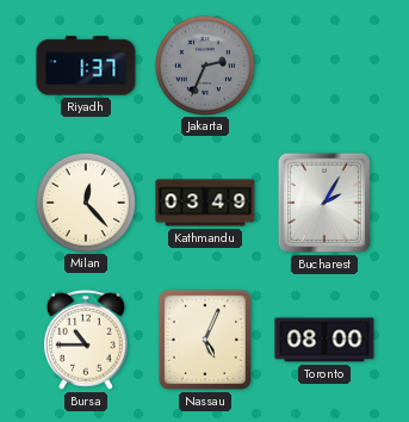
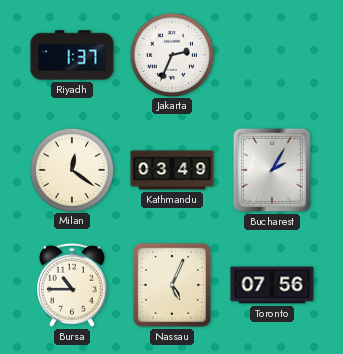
Jakarta dial: grey -> white (171, 54)
Milan: 12:23 -> 12:21 (71, 169)
Toronto: 08:00 -> 07:56 (272, 285)
